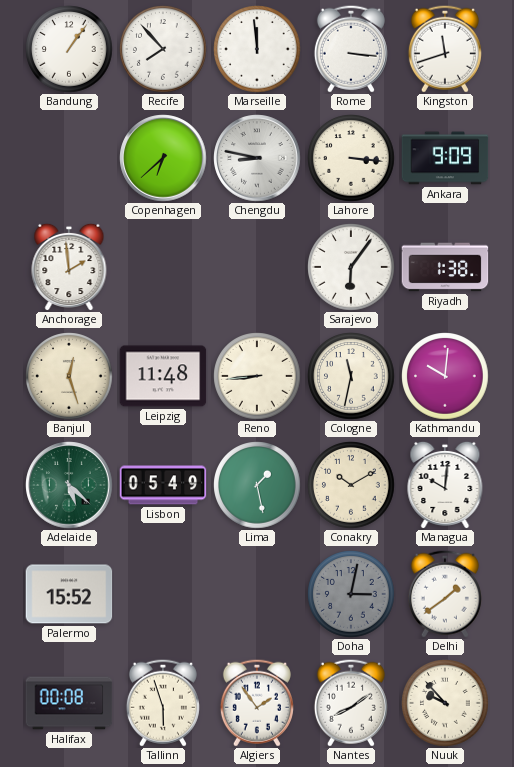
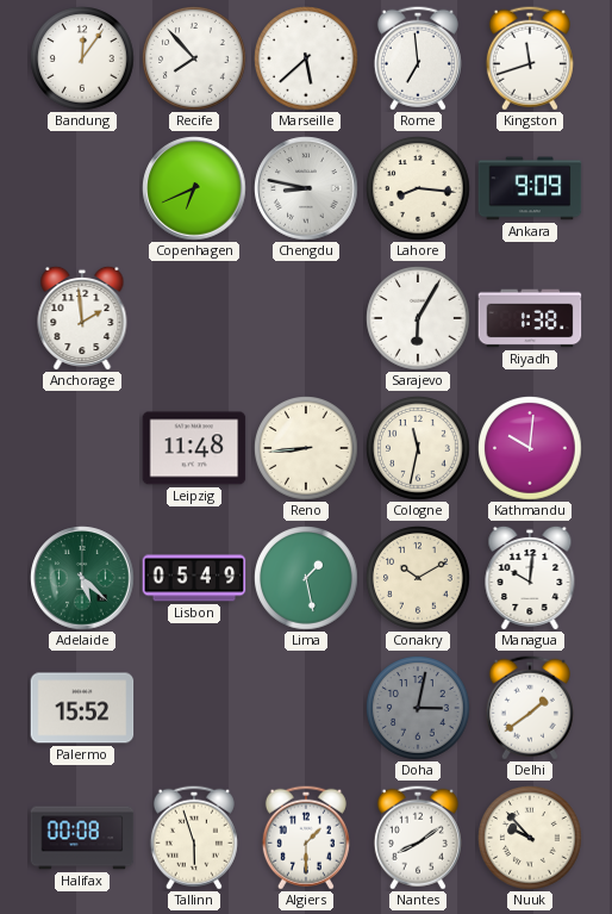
Bandung: 1:06 -> 12:06 (82, 58)
Marseille: 11:59 -> 5:38 (306, 58)
Rome: 3:16 -> 6:59 (418, 58)
Copenhagen: 6:38 -> 6:41 (194, 188)
Lahore: 3:16 -> 8:16 (418, 188)
Sarajevo: 6:06 -> 6:05 (418, 318)
Banjul: 12:27 -> none (69, 376)
Algiers: 1:54 -> 1:30 (306, 838)
